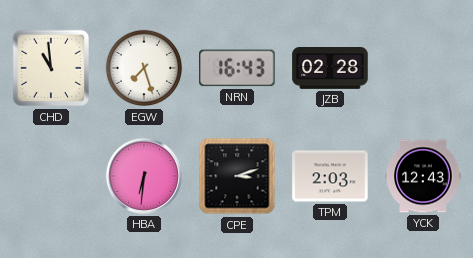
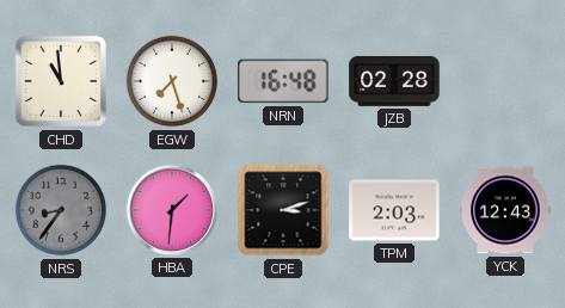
NRN: 16:43 -> 16:48 (283, 81)
NRS: none -> 8:36 (61, 210)
HBA: 6:31 -> 1:31 (172, 210)
